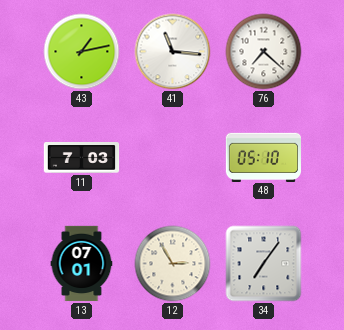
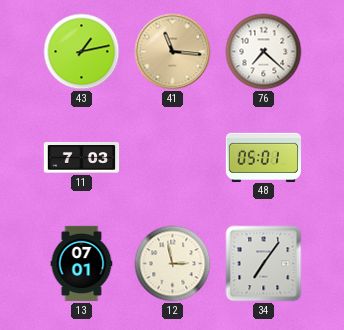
41 dial: white -> champagne (173, 52)
48: 05:10 -> 05:01 (263, 157)
12: 2:55 -> 2:58 (173, 264)
